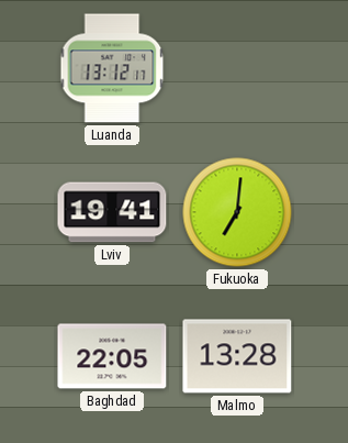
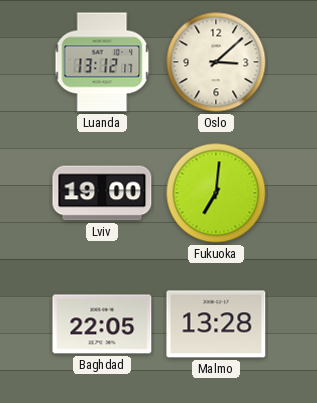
Oslo: none -> 3:08 (216, 62)
Lviv: 19:41 -> 19:00 (102, 193)
